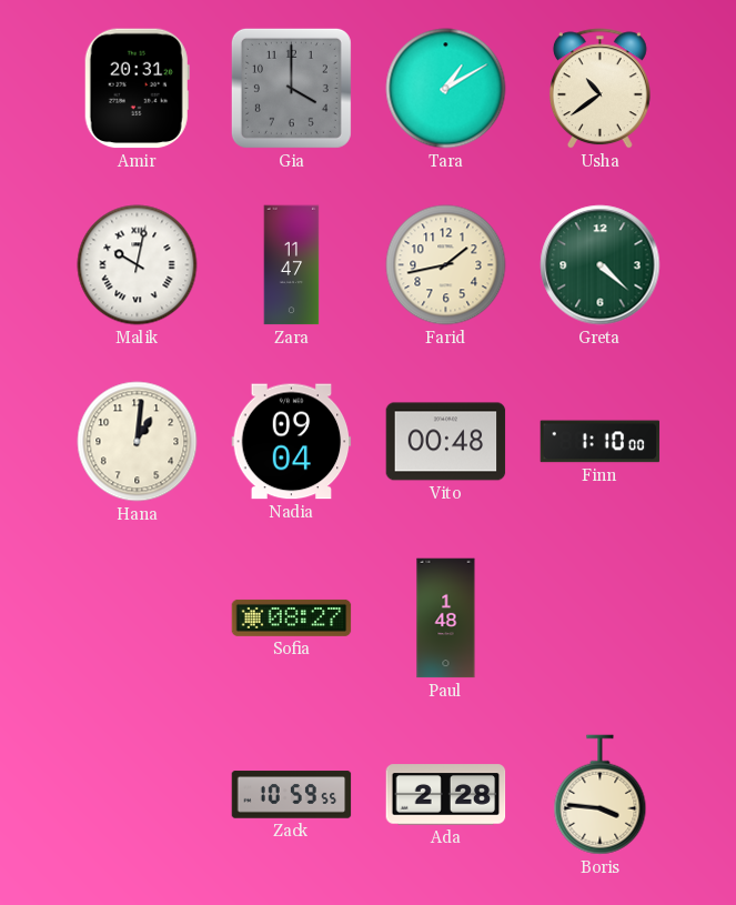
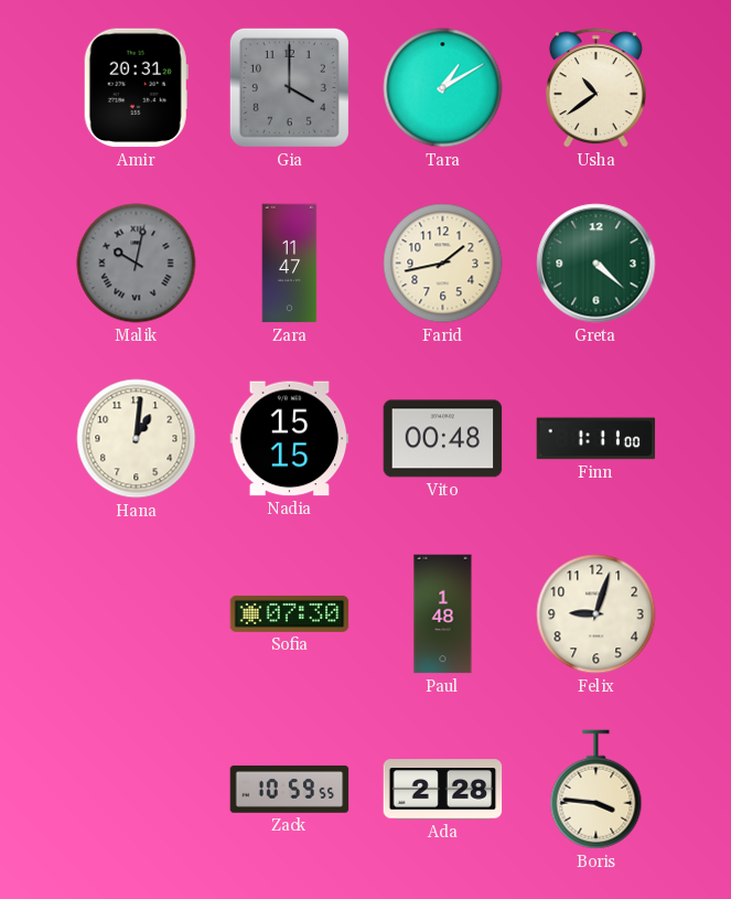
Malik dial: white -> grey (137, 264)
Nadia: 09:04 -> 15:15 (290, 439)
Finn: 1:10 -> 1:11 (596, 439)
Sofia: 08:27 -> 07:30 (290, 613)
Felix: none -> 9:03 (596, 614)
